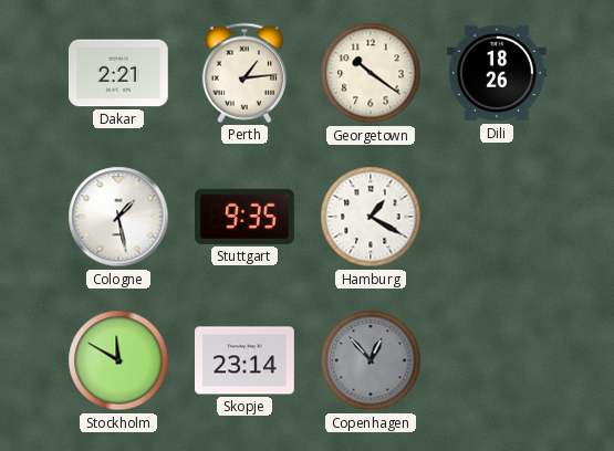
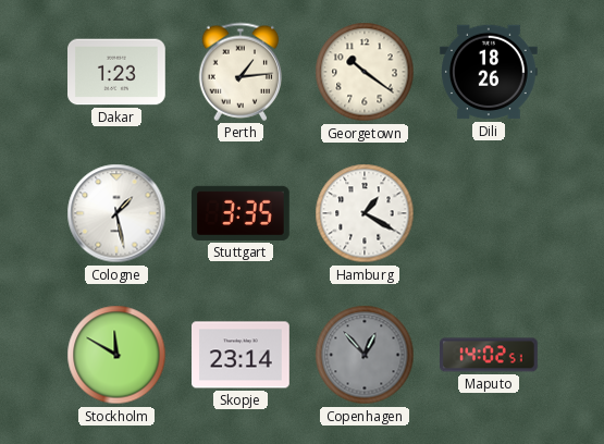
Dakar: 2:21 -> 1:23 (118, 72)
Stuttgart: 9:35 -> 3:35 (242, 213)
Maputo: none -> 14:02 (490, 355)
